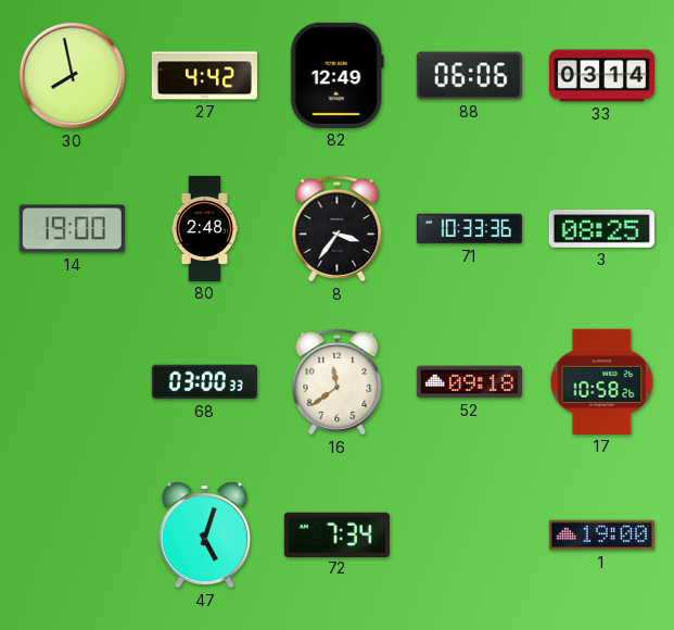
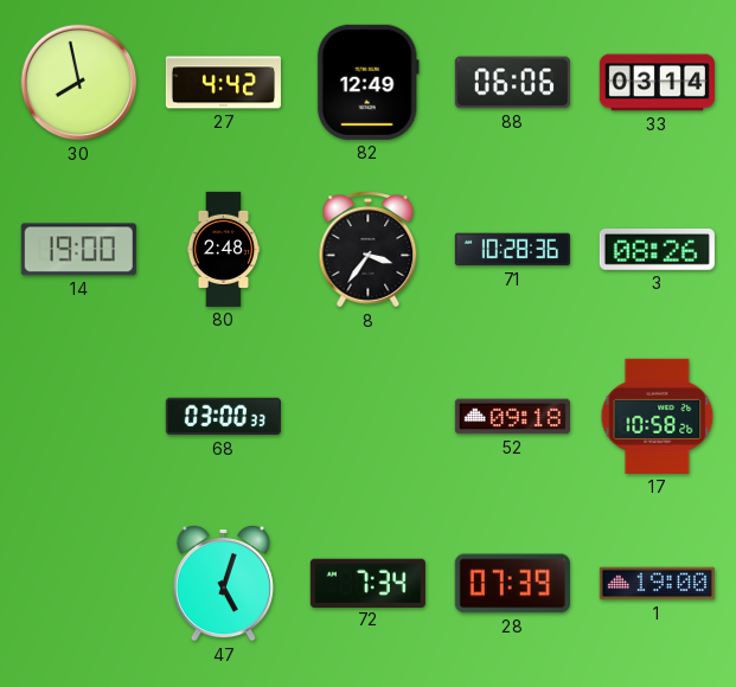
71: 10:33 -> 10:28 (512, 250)
3: 08:25 -> 08:26 (657, 250)
16: 11:39 -> none (338, 382)
28: none -> 07:39 (512, 584)
